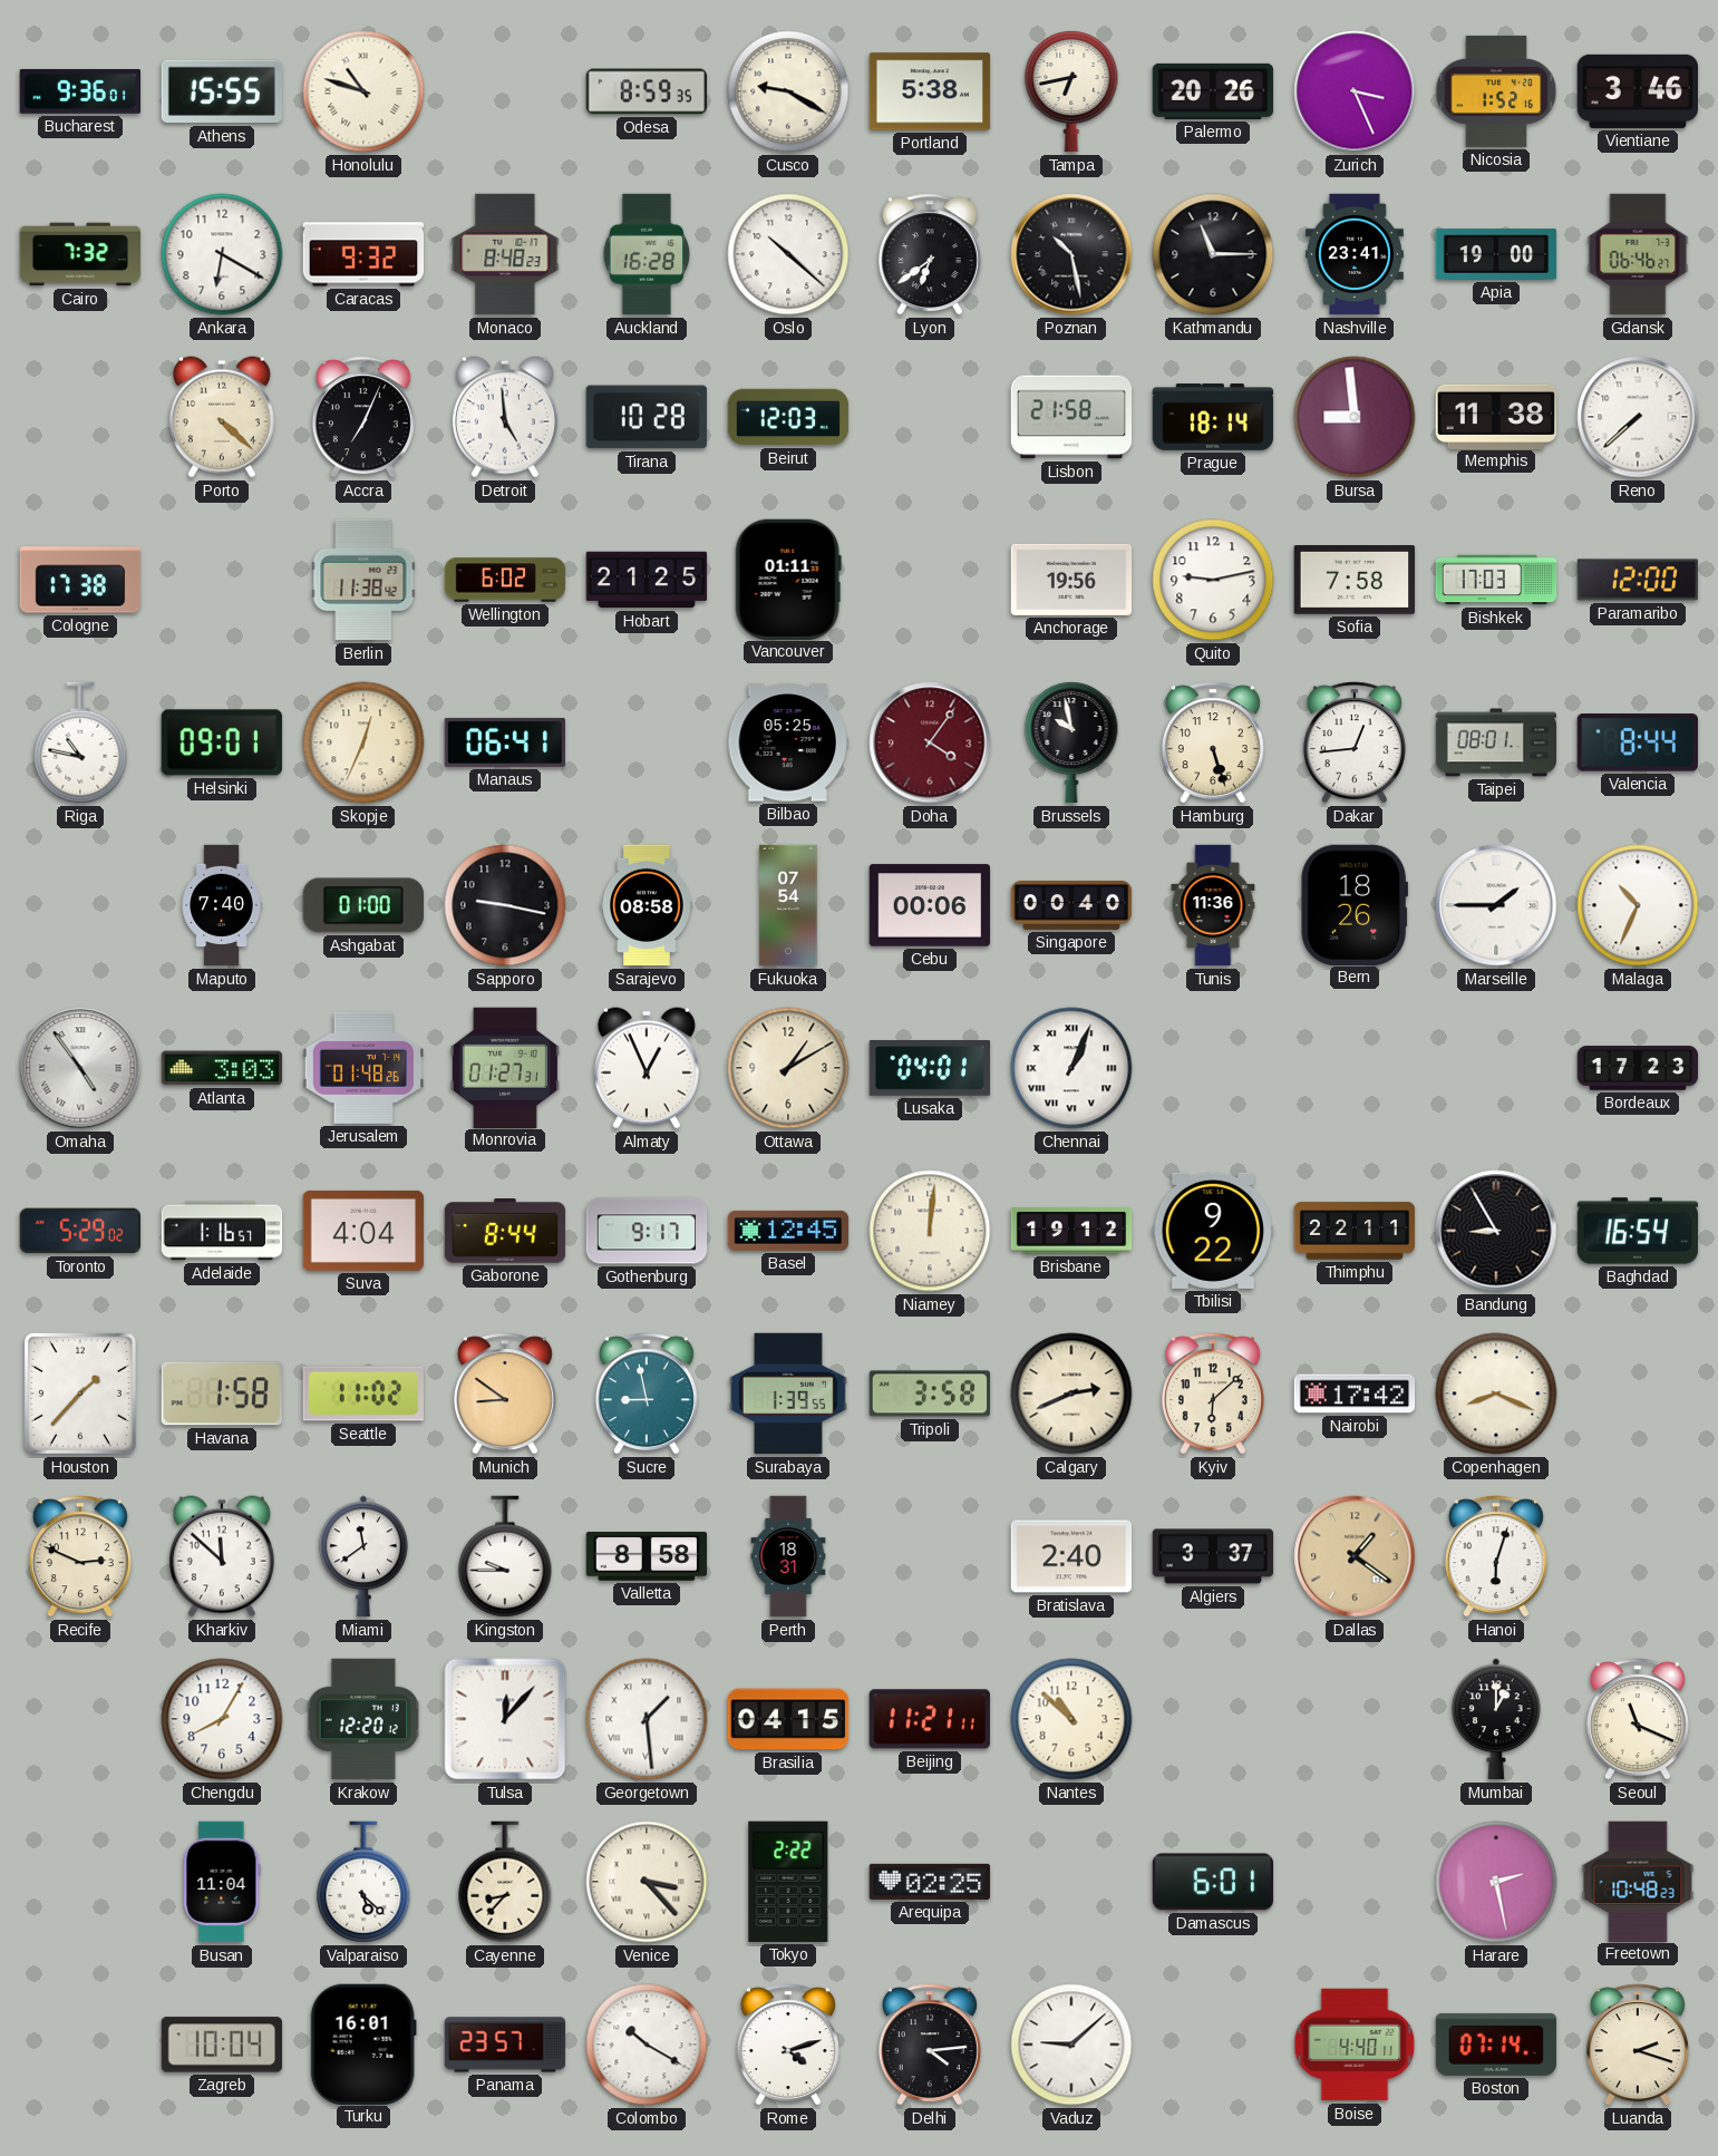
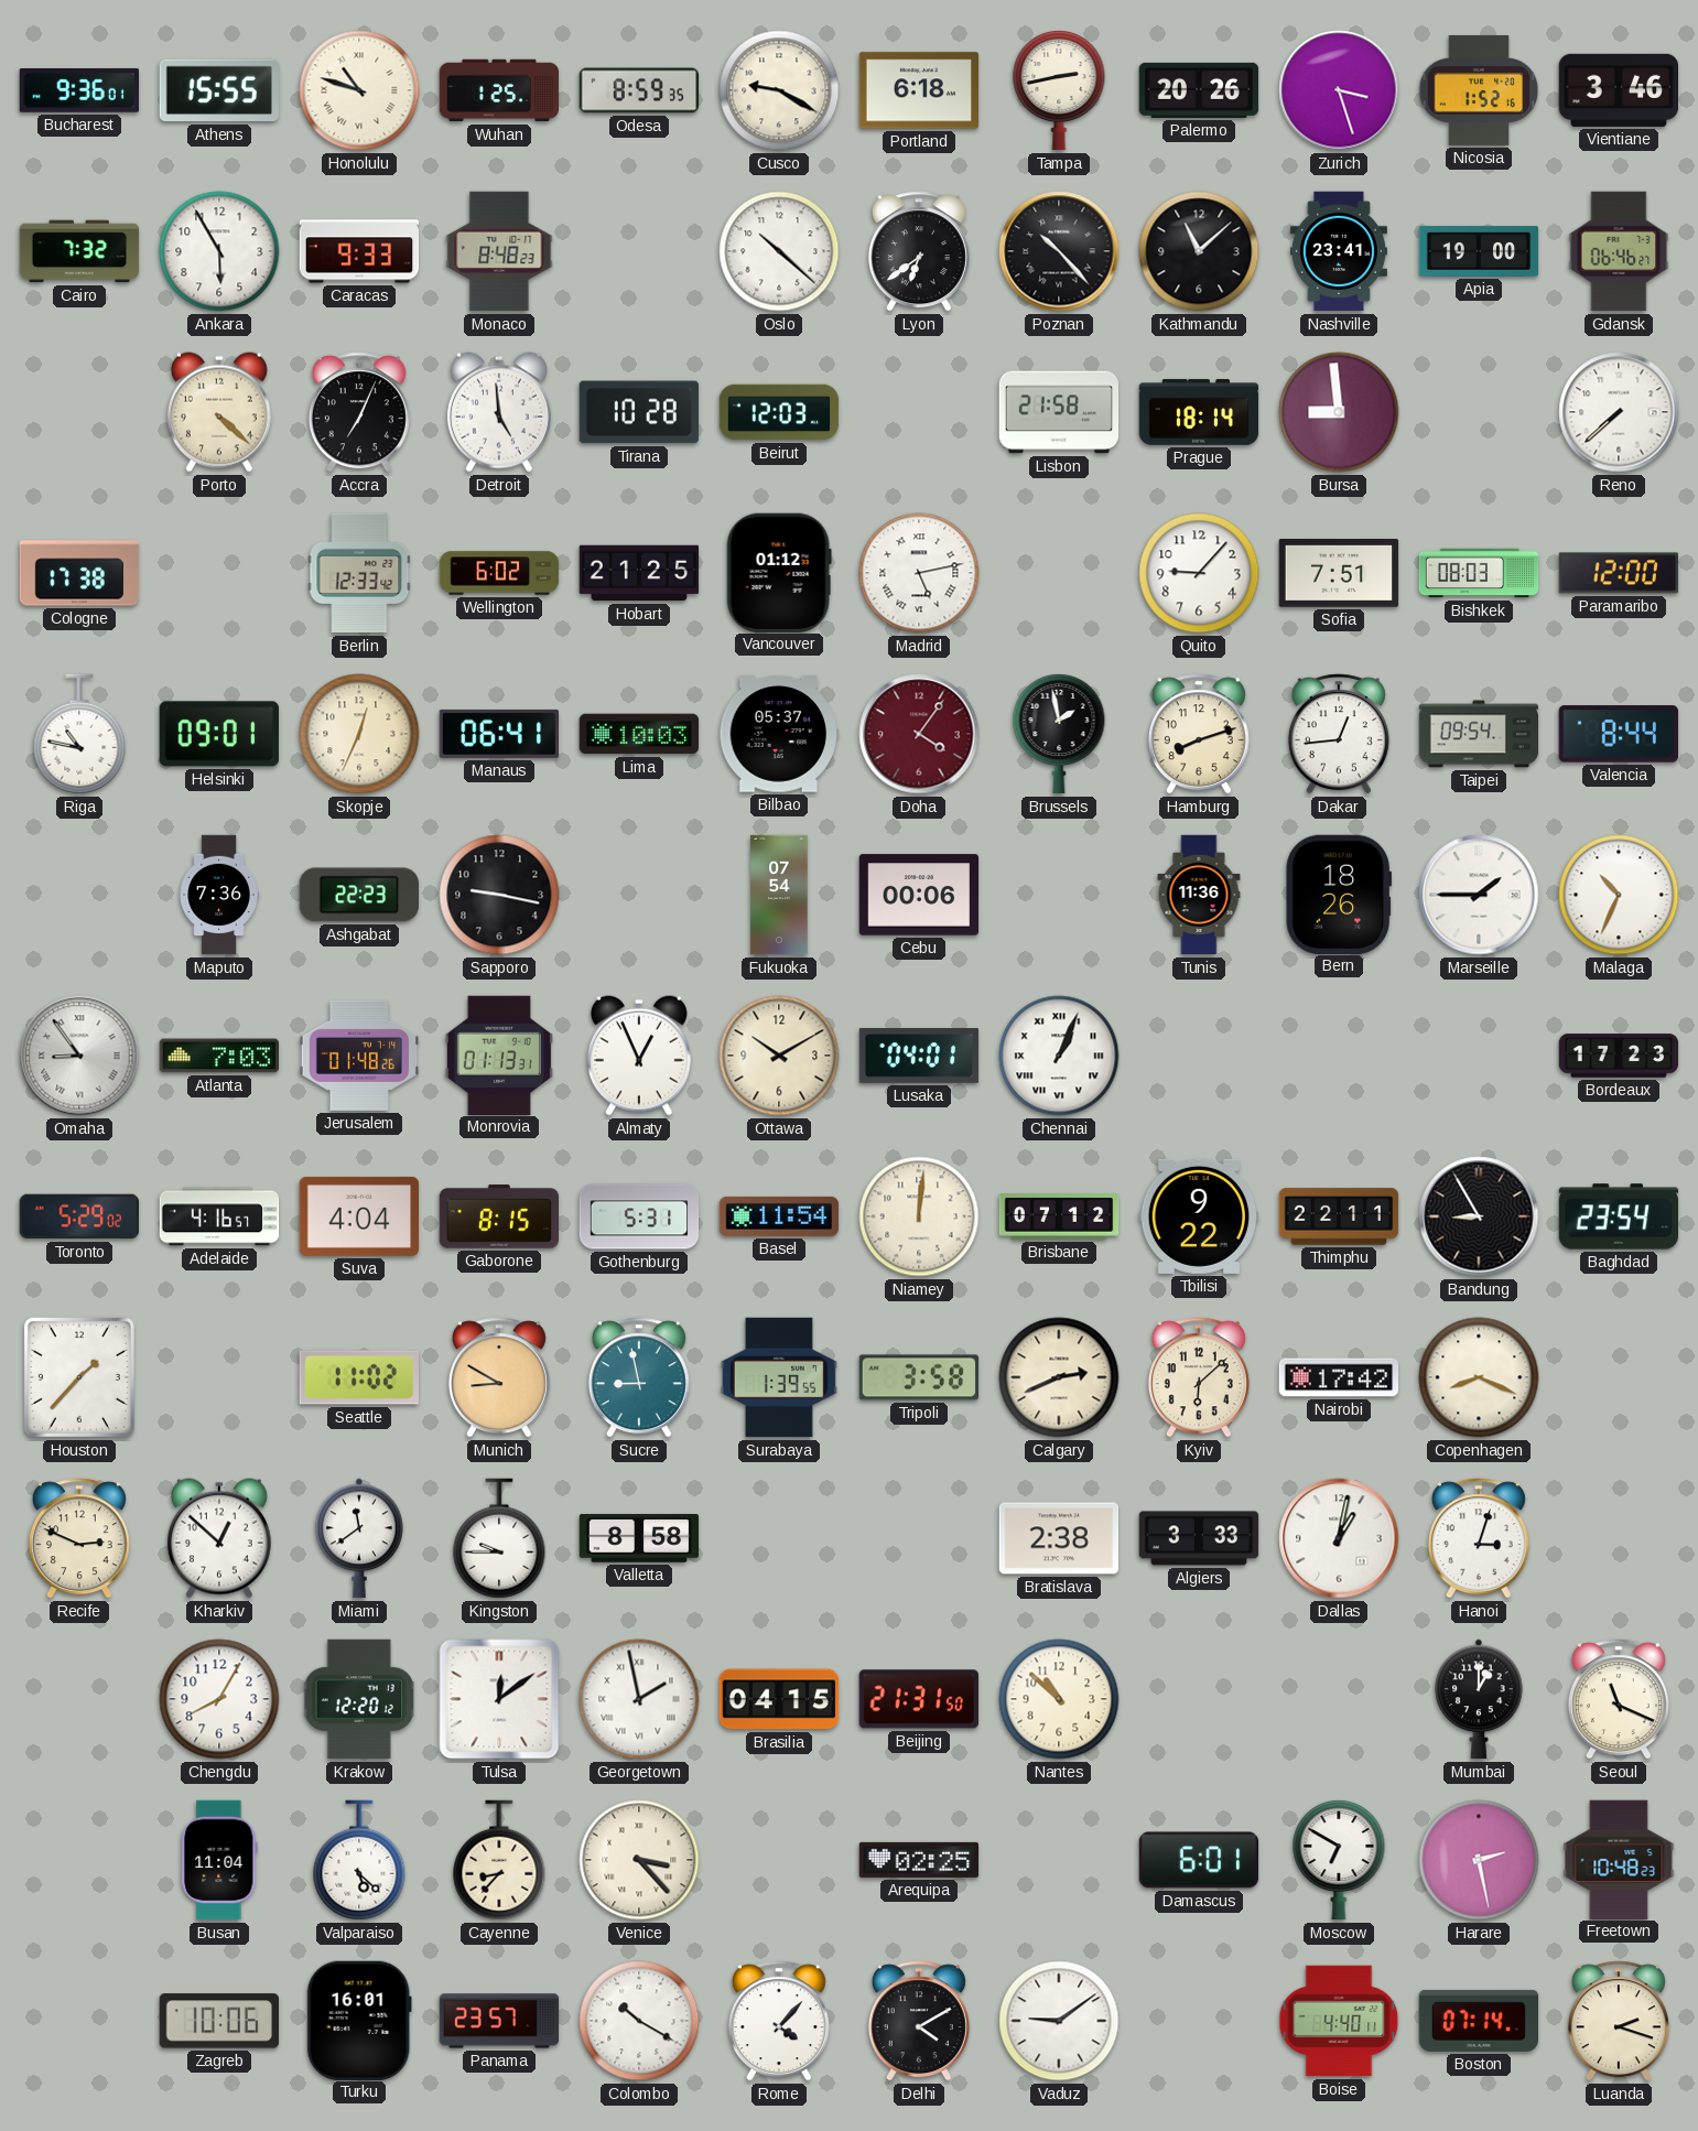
Wuhan: none -> 1:25 (499, 90)
Portland: 5:38 -> 6:18 (919, 90)
Tampa: 6:43 -> 2:43 (1059, 91)
Zurich: 3:26 -> 3:27 (1339, 90)
Ankara: 6:20 -> 5:55 (219, 251)
Caracas: 9:32 -> 9:33 (359, 251)
Auckland: 16:28 -> none (647, 254)
Poznan: 10:28 -> 10:23 (1059, 251)
Kathmandu: 11:15 -> 11:08 (1199, 251)
Memphis: 11:38 -> none (1496, 416)
Berlin: 11:38 -> 12:33 (359, 573)
Vancouver: 01:11 -> 01:12 (779, 572)
Madrid: none -> 5:13 (919, 573)
Anchorage: 19:56 -> none (1071, 580)
Quito: 9:13 -> 9:07 (1199, 573)
Sofia: 7:58 -> 7:51 (1339, 574)
Bishkek: 17:03 -> 08:03 (1479, 573)
Lima: none -> 10:03 (639, 734)
Bilbao: 05:25 -> 05:37 (779, 734)
Brussels: 9:58 -> 1:58 (1059, 735)
Hamburg: 5:27 -> 8:12 (1199, 734)
Taipei: 08:01 -> 09:54 (1479, 734)
Maputo: 7:40 -> 7:36 (219, 895)
Ashgabat: 01:00 -> 22:23 (358, 895)
Sarajevo: 08:58 -> none (647, 905)
Singapore: 00:40 -> none (1071, 905)
Omaha: 4:54 -> 8:54 (79, 1056)
Atlanta: 3:03 -> 7:03 (219, 1056)
Monrovia: 01:27 -> 01:13 (499, 1054)
Ottawa: 1:10 -> 10:10 (779, 1056)
Adelaide: 1:16 -> 4:16 (219, 1216)
Gaborone: 8:44 -> 8:15 (499, 1216)
Gothenburg: 9:17 -> 5:31 (639, 1216)
Basel: 12:45 -> 11:54 (779, 1216)
Brisbane: 19:12 -> 07:12 (1059, 1216)
Baghdad: 16:54 -> 23:54 (1619, 1216)
Havana: 1:58 -> none (222, 1393)
Munich: 8:51 -> 8:50 (499, 1377)
Kharkiv: 11:52 -> 12:52 (219, 1538)
Perth: 18:31 -> none (788, 1556)
Bratislava: 2:40 -> 2:38 (1059, 1538)
Algiers: 3:37 -> 3:33 (1199, 1538)
Dallas: 1:21 -> 1:02 (1339, 1538)
Dallas dial: champagne -> white (1339, 1538)
Hanoi: 6:03 -> 3:03 (1479, 1538)
Tulsa: 12:07 -> 12:09 (499, 1699)
Georgetown: 1:29 -> 1:58 (639, 1699)
Beijing: 11:21 -> 21:31 (919, 1699)
Tokyo: 2:22 -> none (788, 1882)
Moscow: none -> 6:50 (1339, 1861)
Zagreb: 10:04 -> 10:06 (218, 2021)
Rome: 4:12 -> 4:07 (779, 2021)
Delhi: 4:14 -> 4:10 (919, 2021)
Vaduz: 9:08 -> 9:09 (1059, 2021)
